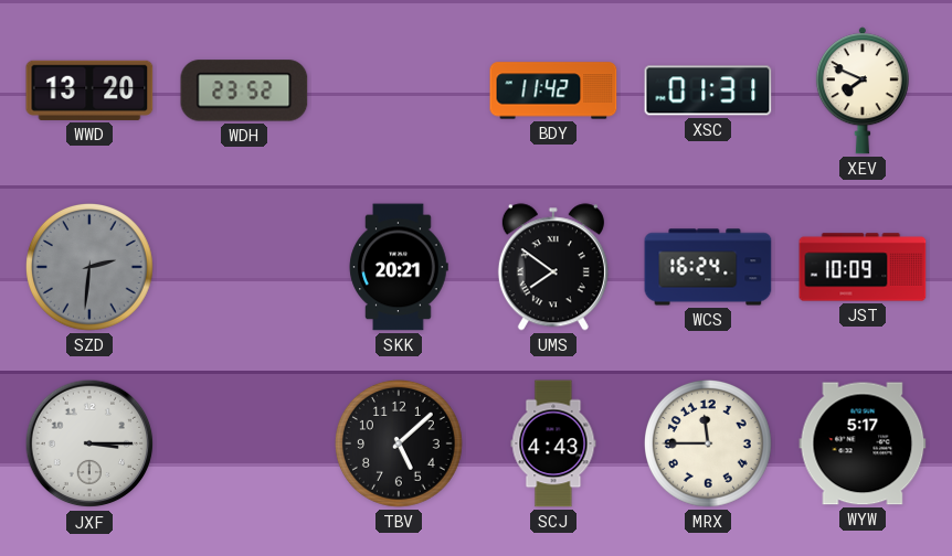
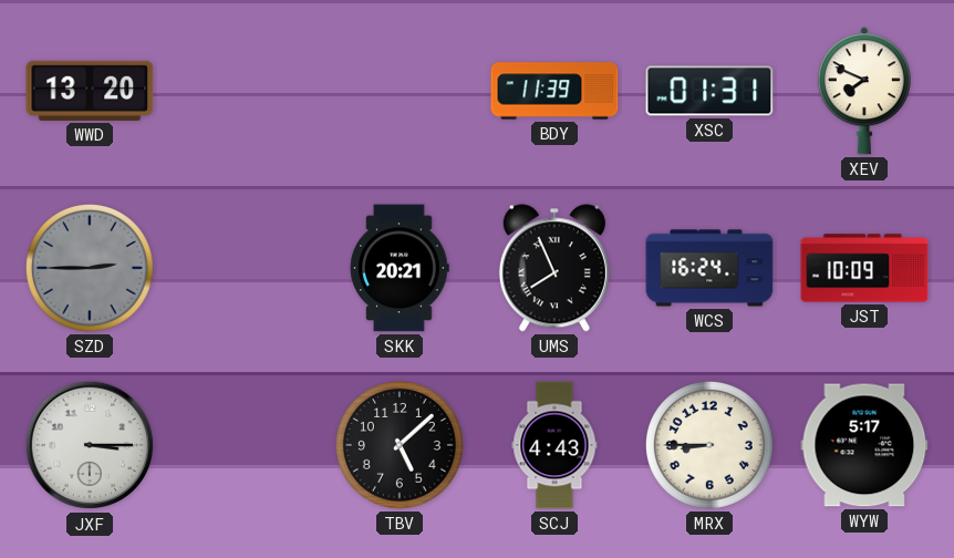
WDH: 23:52 -> none (244, 90)
BDY: 11:42 -> 11:39 (554, 91)
SZD: 2:31 -> 2:45 (91, 269)
UMS: 7:51 -> 7:56 (554, 268)
MRX: 11:45 -> 8:45 (711, 446)
